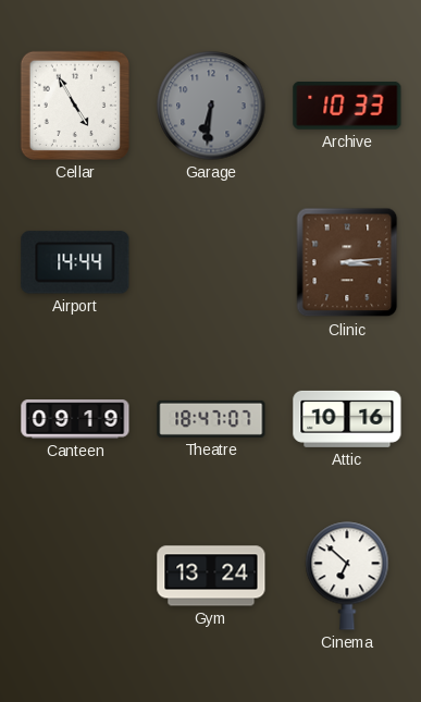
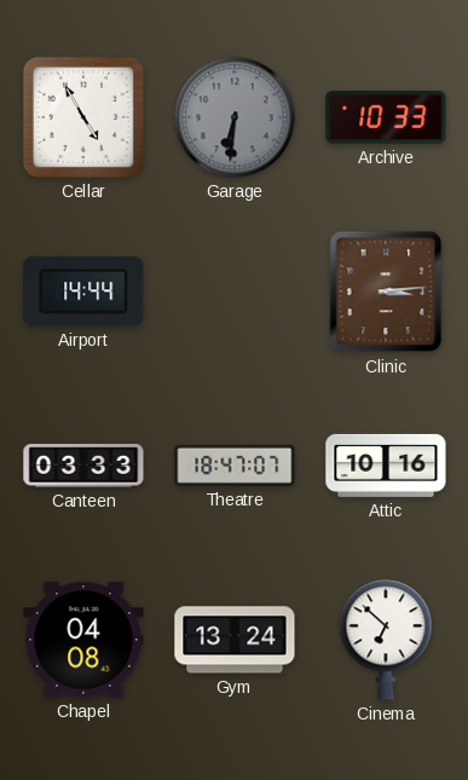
Canteen: 09:19 -> 03:33 (83, 466)
Chapel: none -> 04:08 (83, 640)
